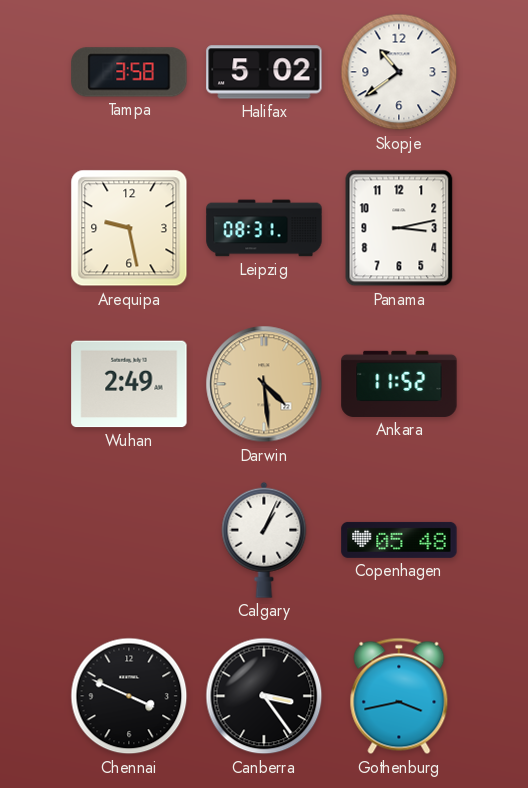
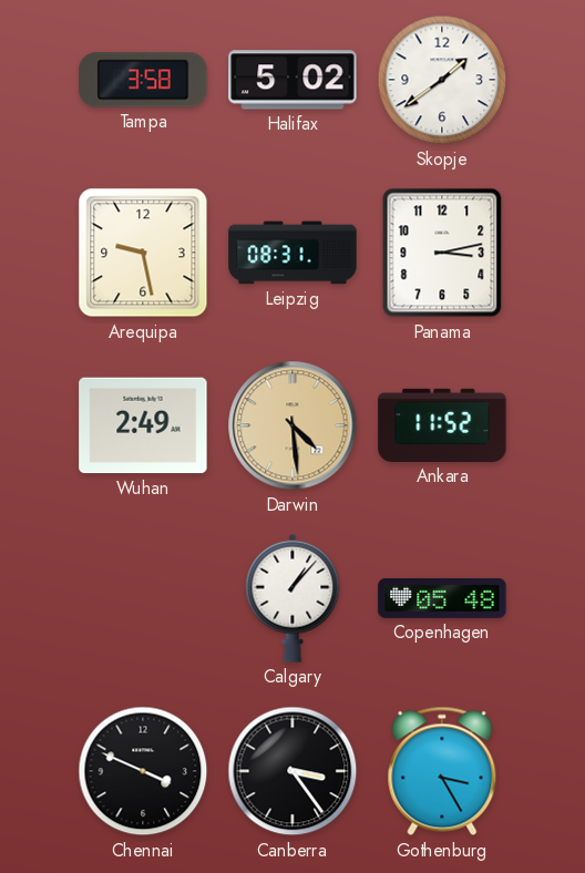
Skopje: 10:39 -> 1:39 (442, 80)
Calgary: 1:04 -> 1:07 (292, 598)
Gothenburg: 3:43 -> 3:25 (442, 771)
